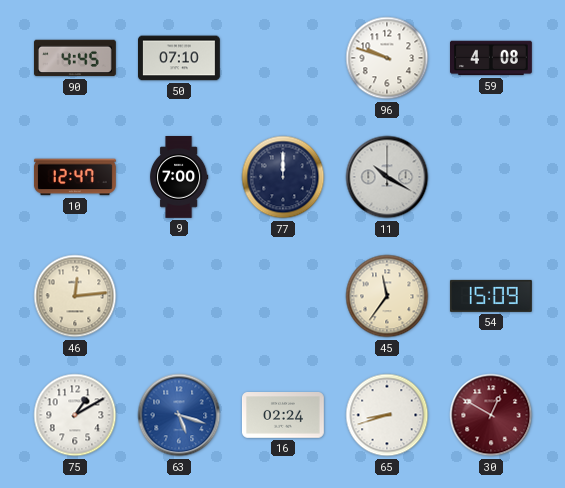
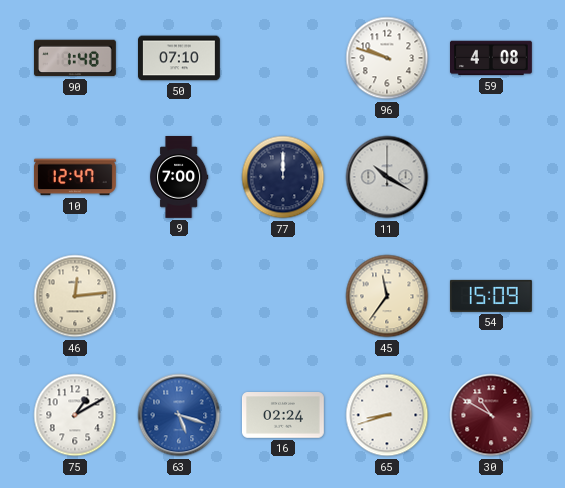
90: 4:45 -> 1:48 (75, 58)
30: 12:50 -> 10:50 (491, 415)
